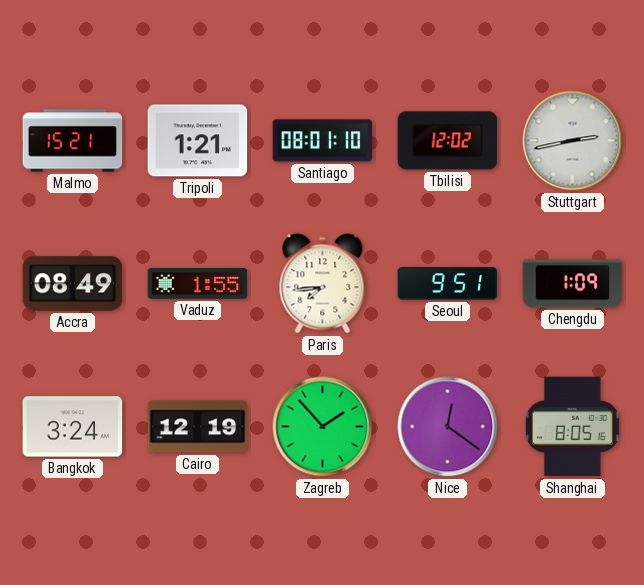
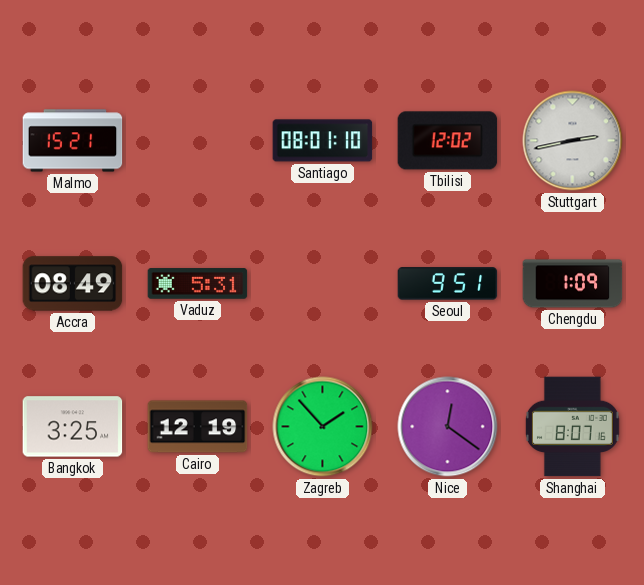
Tripoli: 1:21 -> none (198, 141)
Vaduz: 1:55 -> 5:31 (198, 284)
Paris: 7:44 -> none (323, 284)
Bangkok: 3:24 -> 3:25 (73, 427)
Shanghai: 8:05 -> 8:07 (572, 427)
